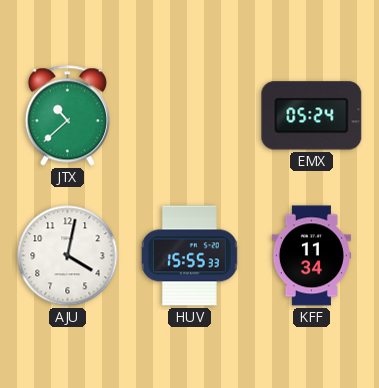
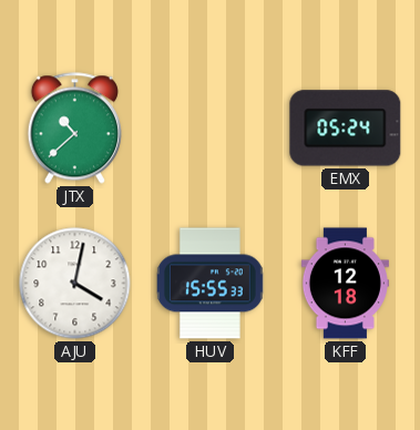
KFF: 11:34 -> 12:18 (345, 284)
